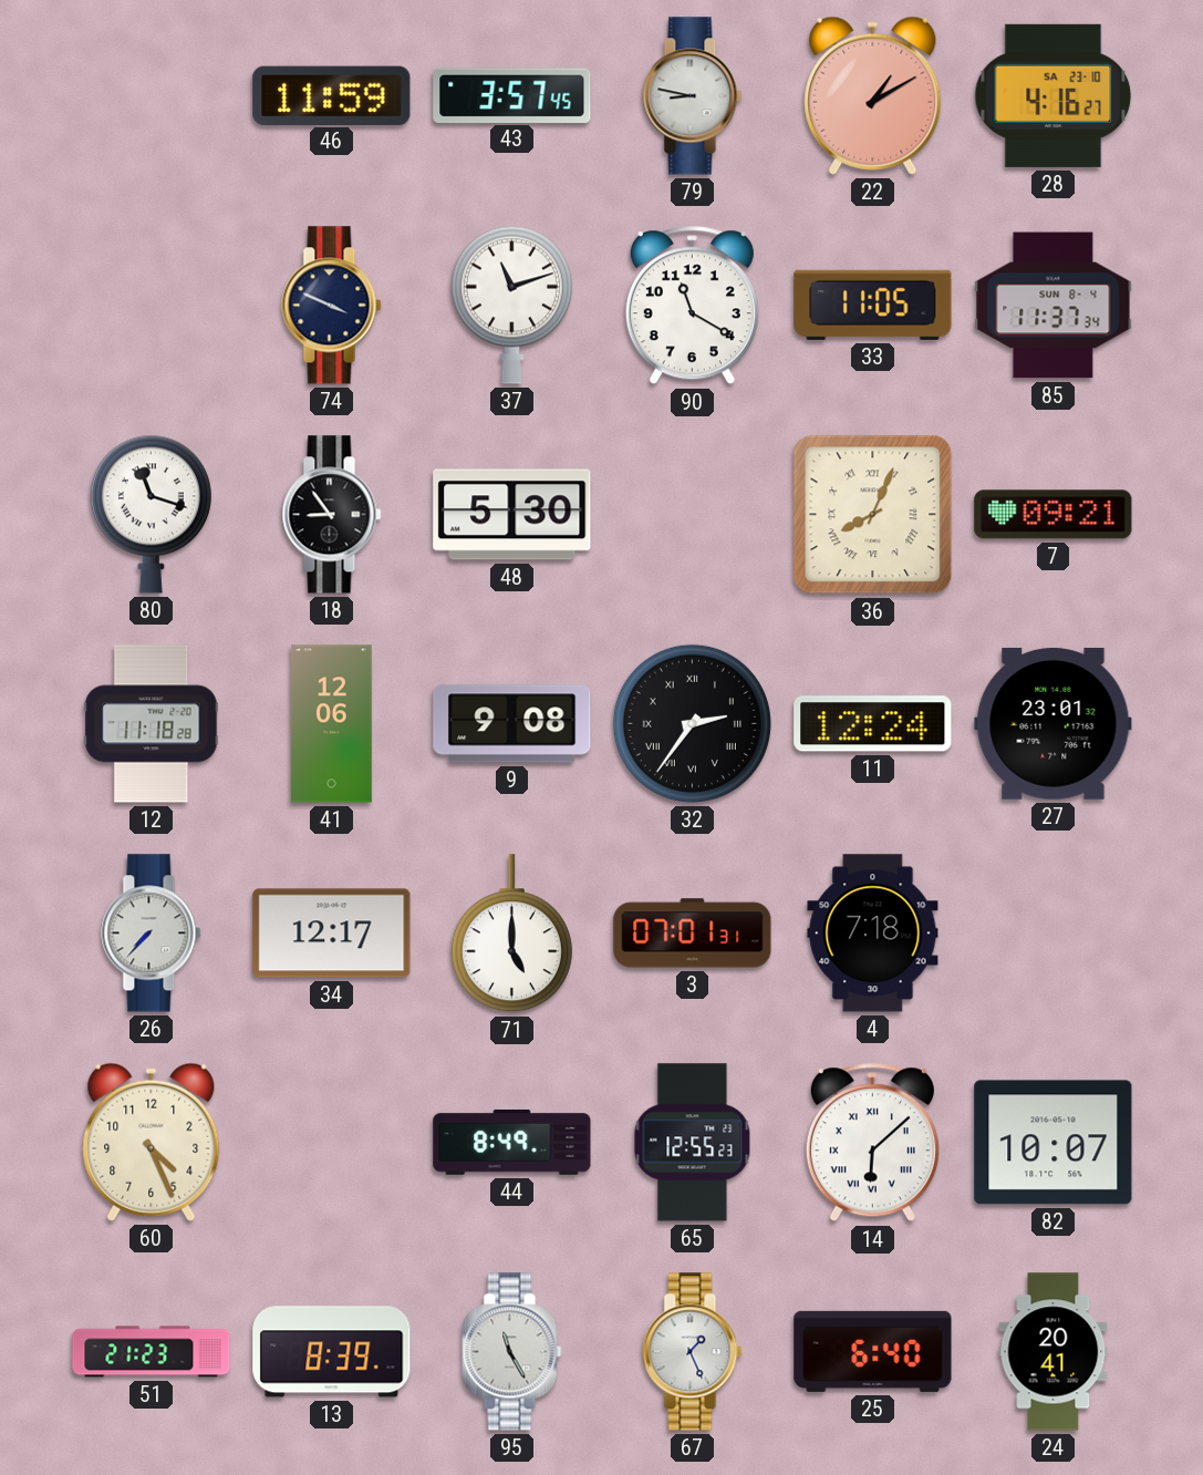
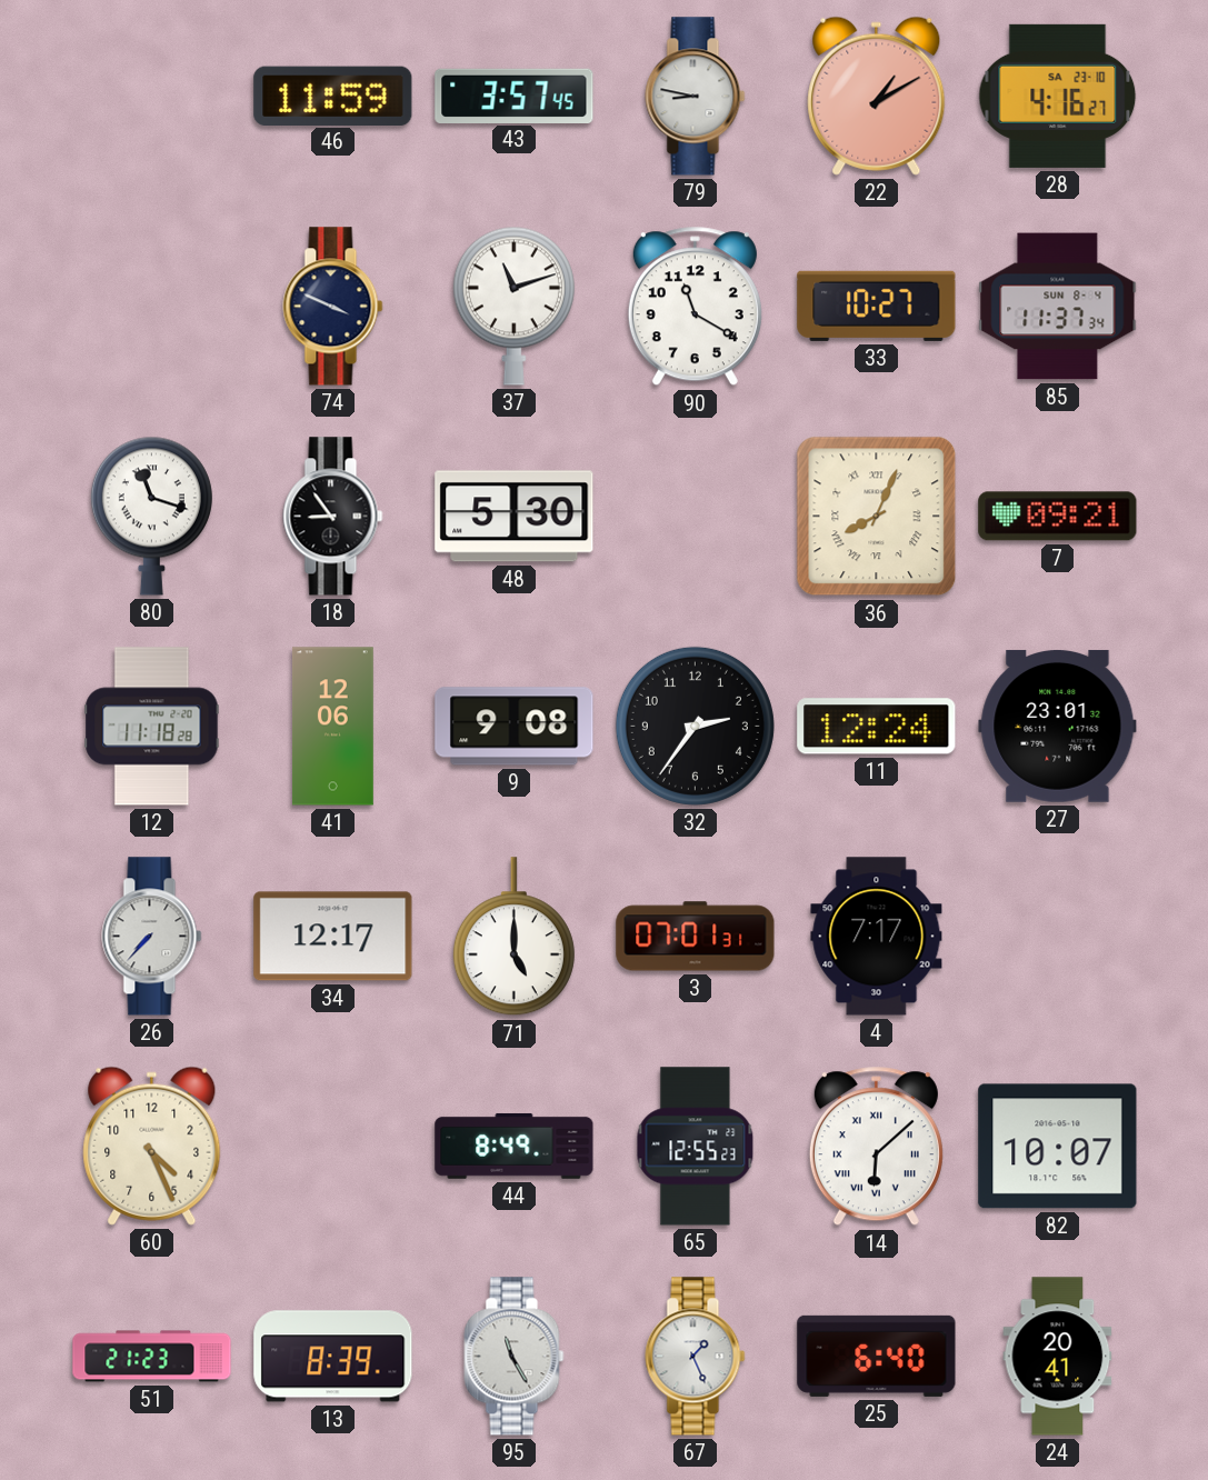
33: 11:05 -> 10:27 (877, 306)
32 numerals: Roman -> Arabic (695, 726)
4: 7:18 -> 7:17 (877, 937)
